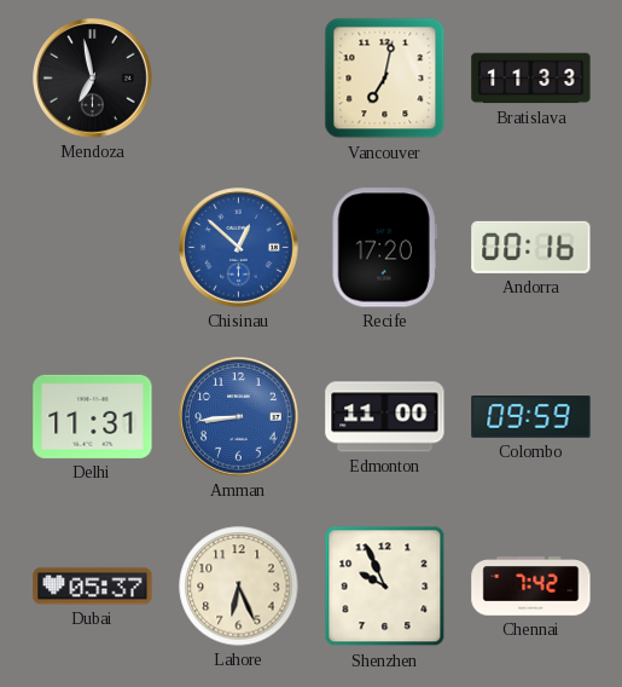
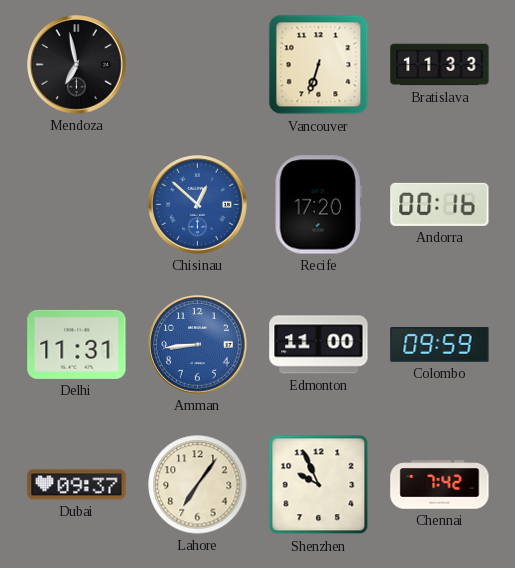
Vancouver: 7:02 -> 6:33 (319, 65)
Dubai: 05:37 -> 09:37 (77, 485)
Lahore: 6:26 -> 7:06 (198, 485)
